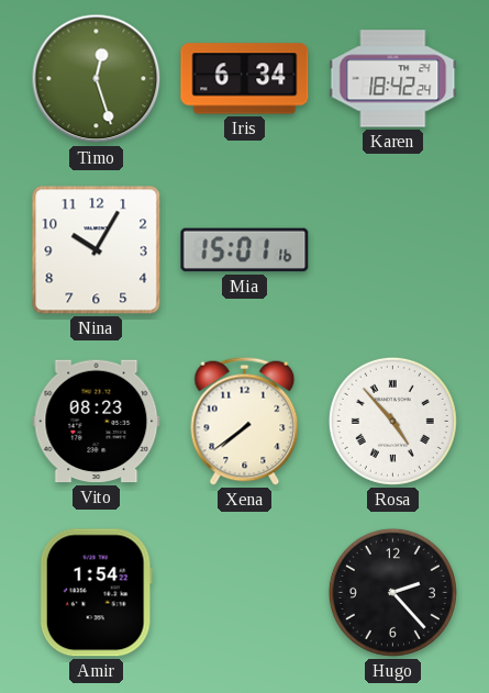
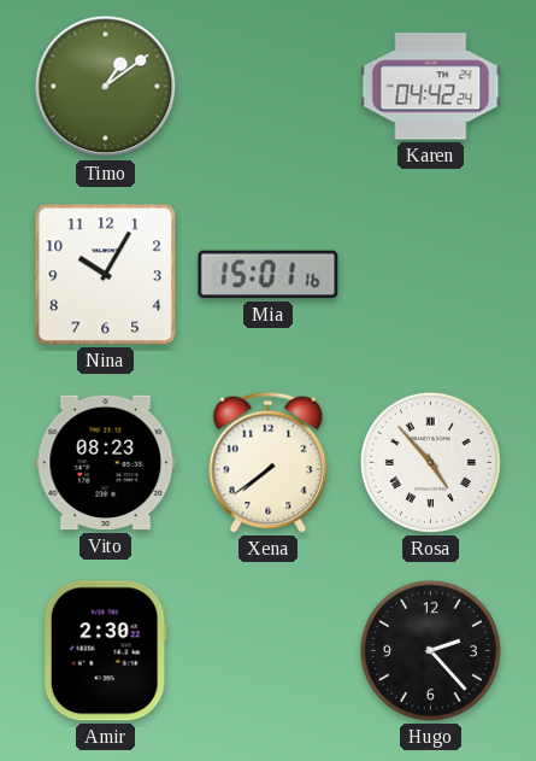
Timo: 12:27 -> 1:09 (106, 87)
Iris: 6:34 -> none (245, 79)
Karen: 18:42 -> 04:42 (431, 87)
Amir: 1:54 -> 2:30 (105, 651)
